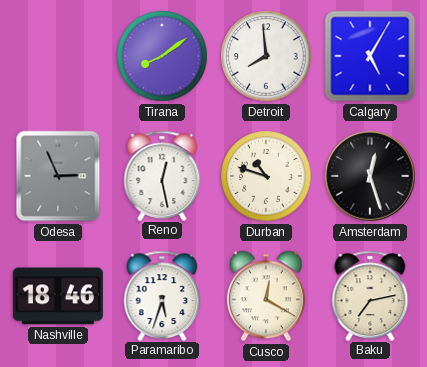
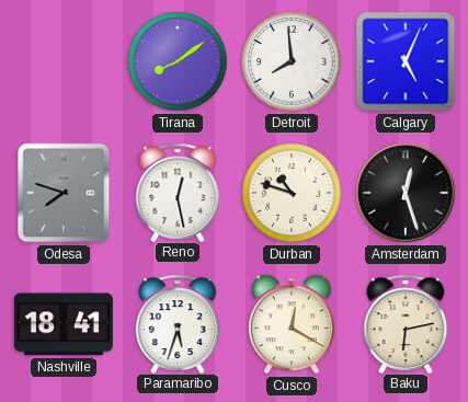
Calgary: 5:05 -> 5:04 (406, 61)
Odesa: 2:56 -> 7:48 (64, 193)
Nashville: 18:46 -> 18:41 (64, 324)
Baku: 7:13 -> 6:13 (406, 323)
